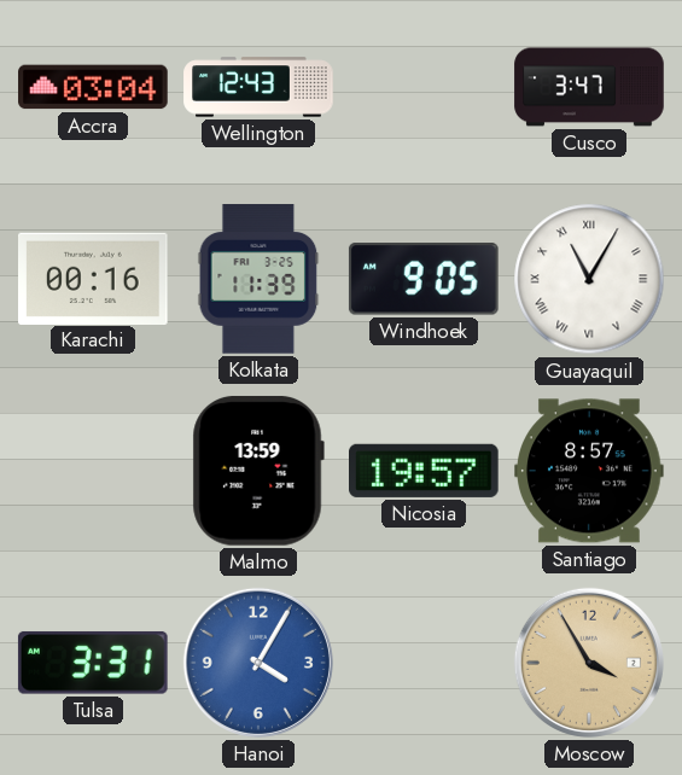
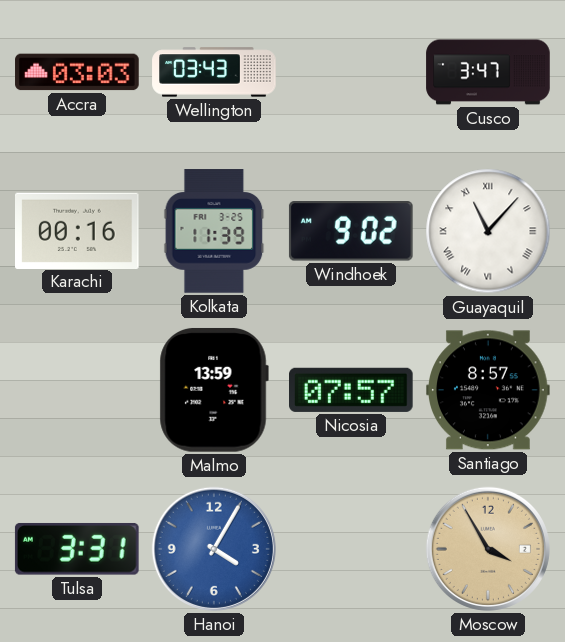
Accra: 03:04 -> 03:03 (77, 72)
Wellington: 12:43 -> 03:43 (214, 72)
Windhoek: 9:05 -> 9:02 (351, 231)
Guayaquil: 11:05 -> 11:07 (488, 231)
Nicosia: 19:57 -> 07:57 (352, 390)
